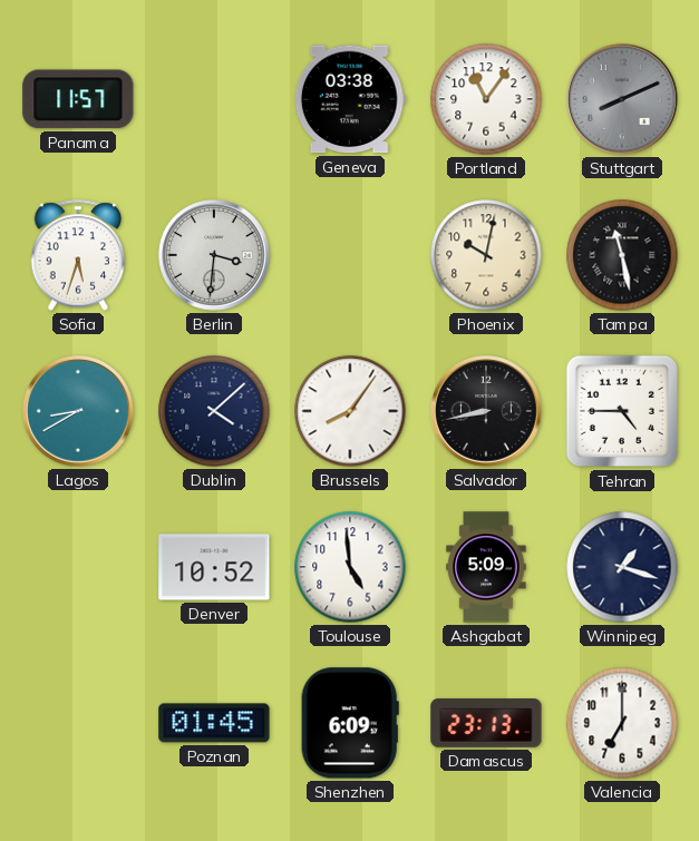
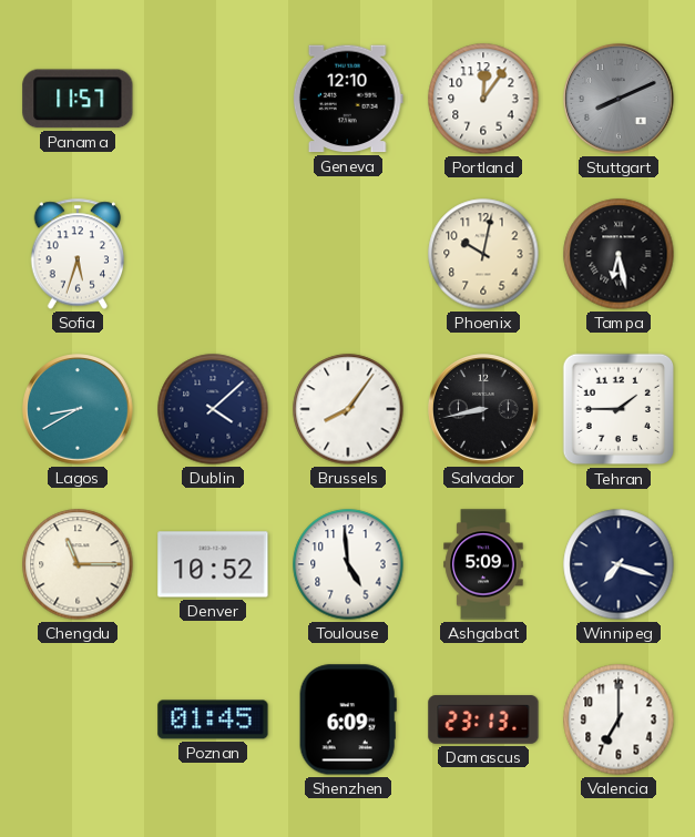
Geneva: 03:38 -> 12:10 (348, 99)
Portland: 11:06 -> 12:06 (483, 99)
Berlin: 3:31 -> none (214, 255)
Tampa: 11:28 -> 6:28 (619, 254)
Tehran: 4:45 -> 1:45 (619, 409)
Chengdu: none -> 11:15 (78, 564)
Winnipeg: 1:18 -> 7:18 (619, 564)
